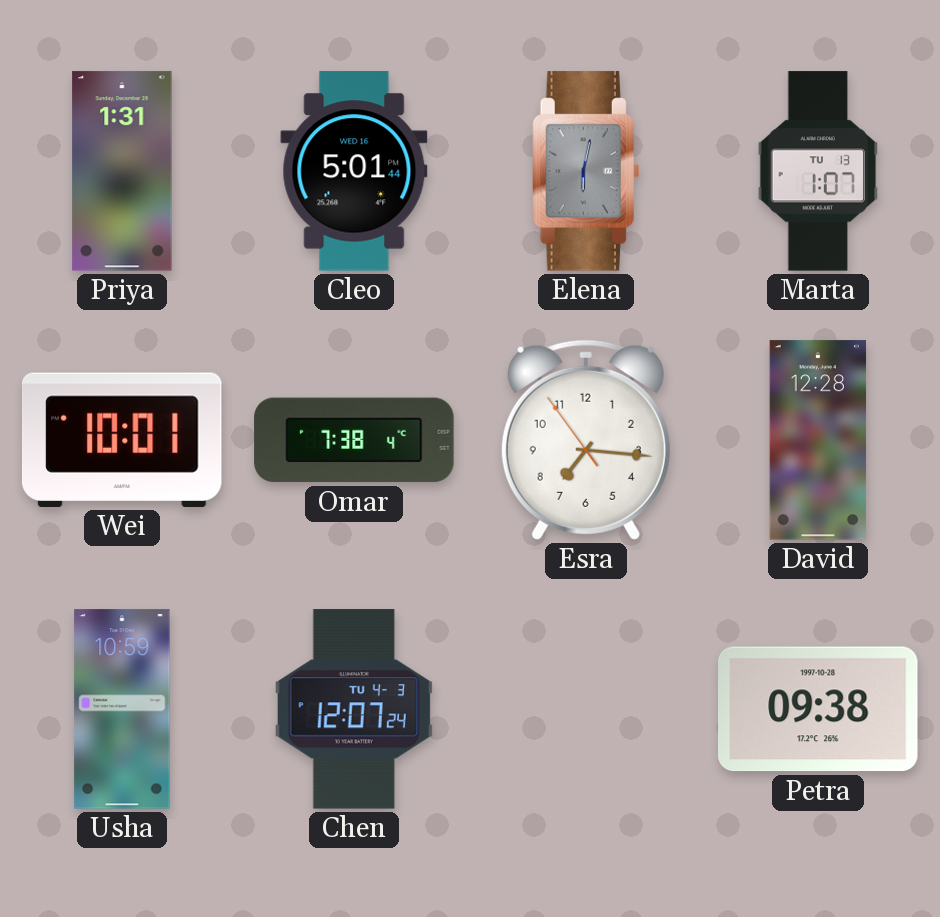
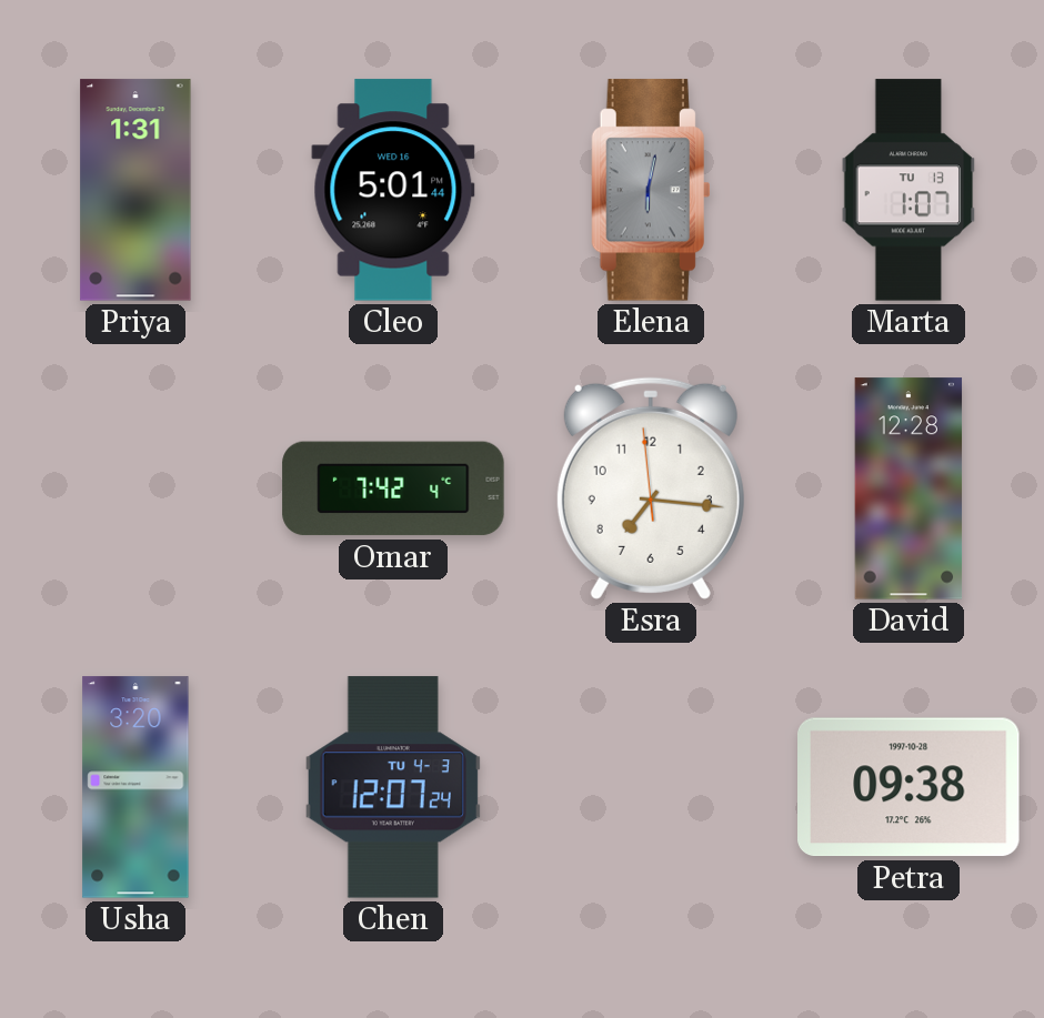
Wei: 10:01 -> none (122, 440)
Omar: 7:38 -> 7:42 (393, 488)
Esra: 7:15:54 -> 7:15:59 (651, 488)
Usha: 10:59 -> 3:20 (135, 787)
